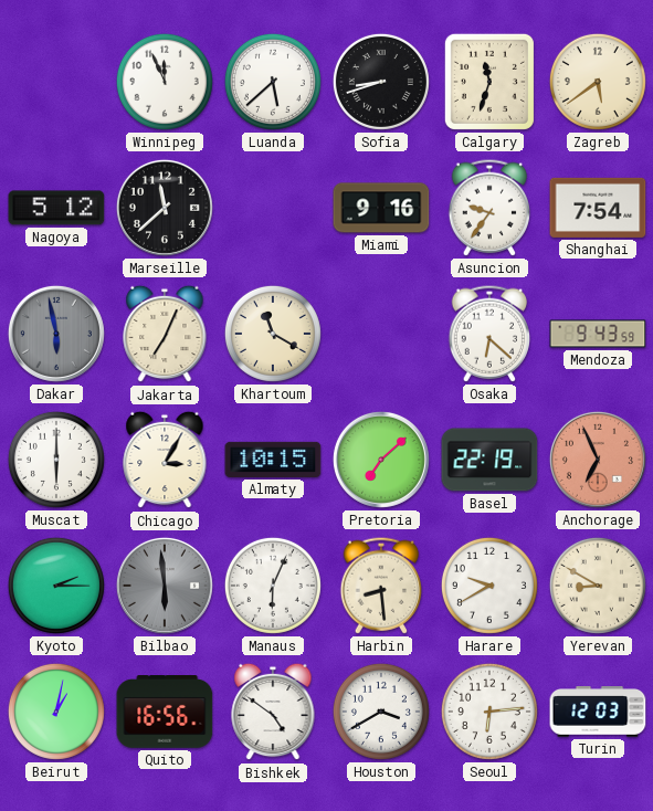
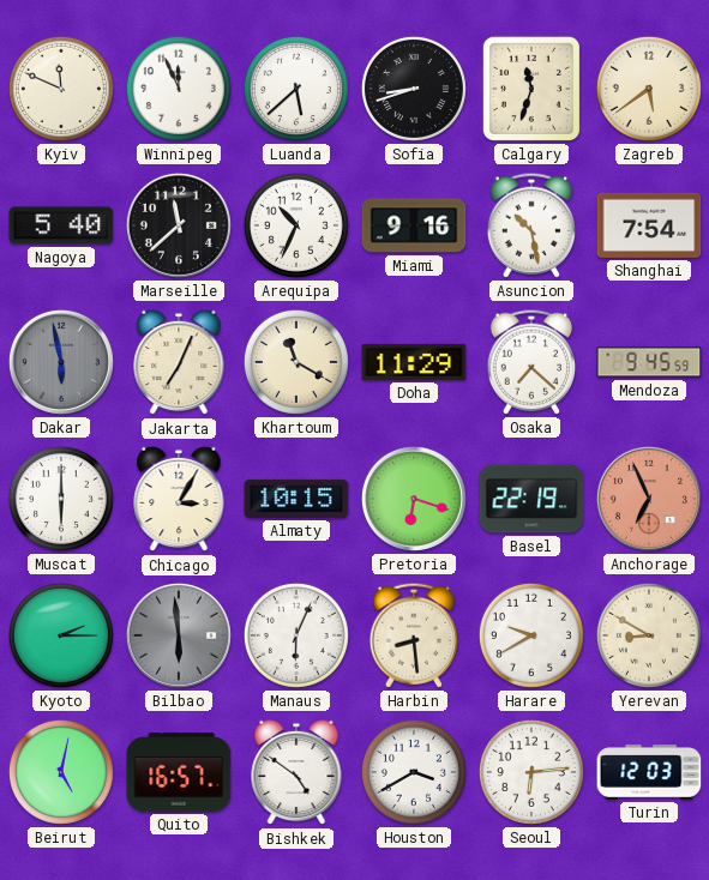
Kyiv: none -> 11:49 (61, 89)
Nagoya: 5:12 -> 5:40 (61, 225)
Arequipa: none -> 10:34 (296, 225)
Asuncion: 9:36 -> 10:28 (530, 225)
Doha: none -> 11:29 (414, 362)
Osaka: 6:22 -> 7:22 (530, 362)
Mendoza: 9:43 -> 9:45 (649, 362)
Pretoria: 7:08 -> 6:18 (414, 499)
Beirut: 1:02 -> 5:02 (61, 772)
Quito: 16:56 -> 16:57 (179, 773)
